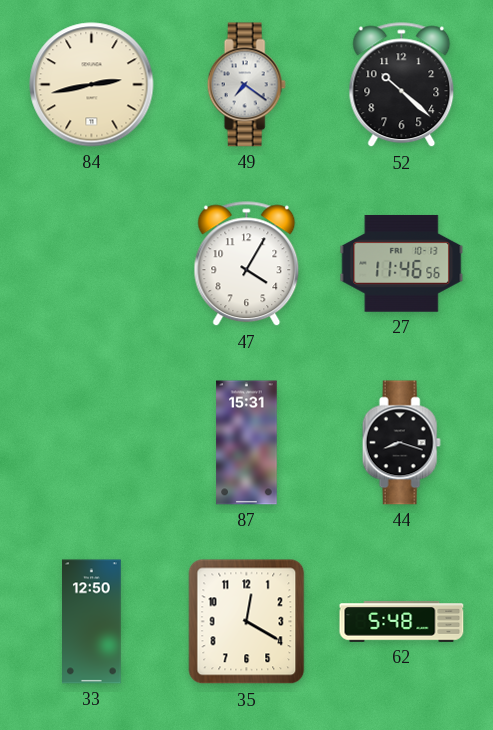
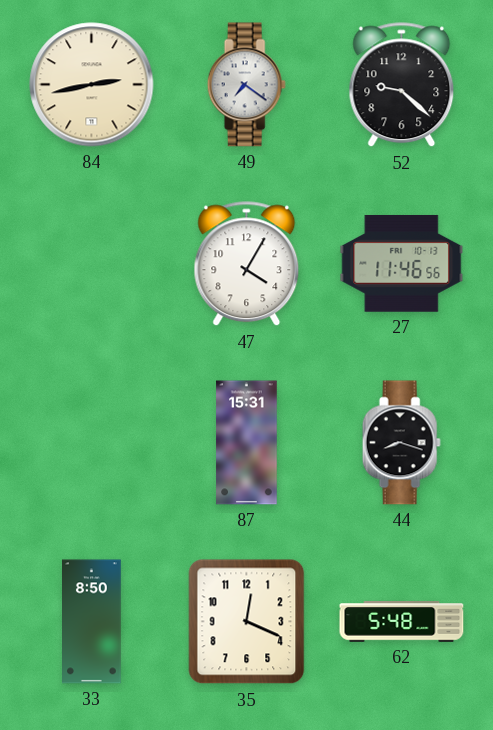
52: 10:22 -> 9:22 (402, 85)
33: 12:50 -> 8:50 (92, 622)
35: 12:20 -> 12:19 (247, 622)
